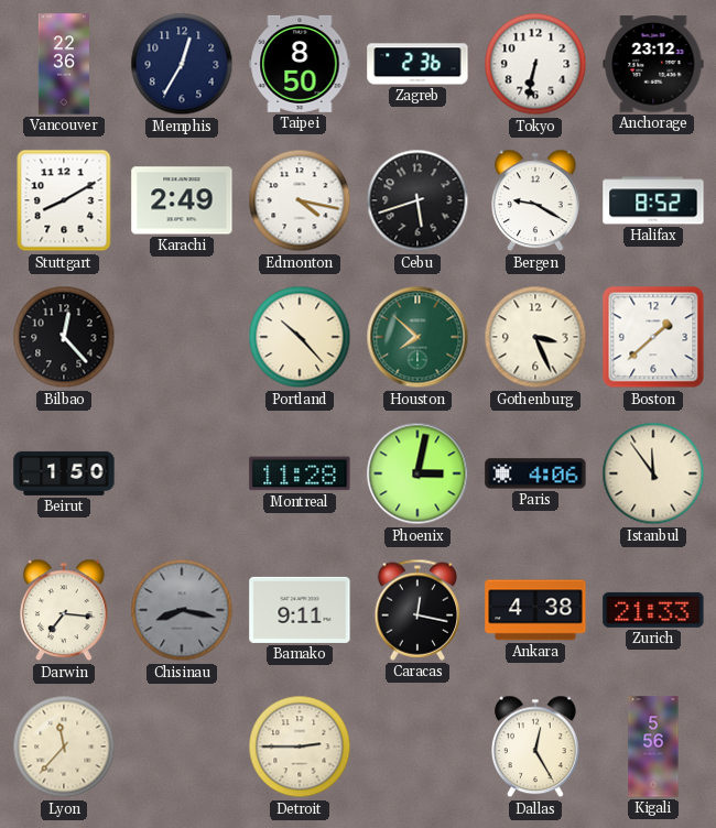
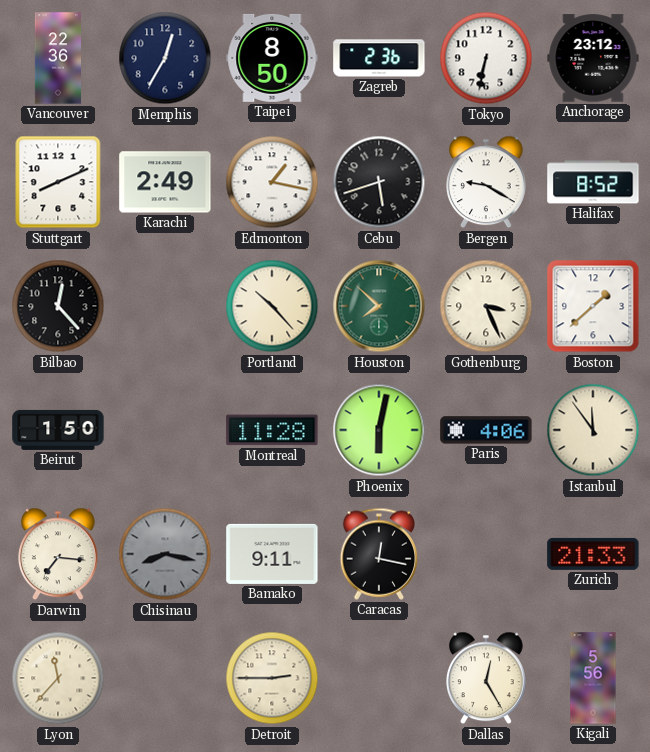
Stuttgart: 8:10 -> 8:11 (58, 182)
Edmonton: 4:17 -> 1:17 (272, 182)
Phoenix: 3:02 -> 6:02 (379, 430)
Ankara: 4:38 -> none (535, 610)
